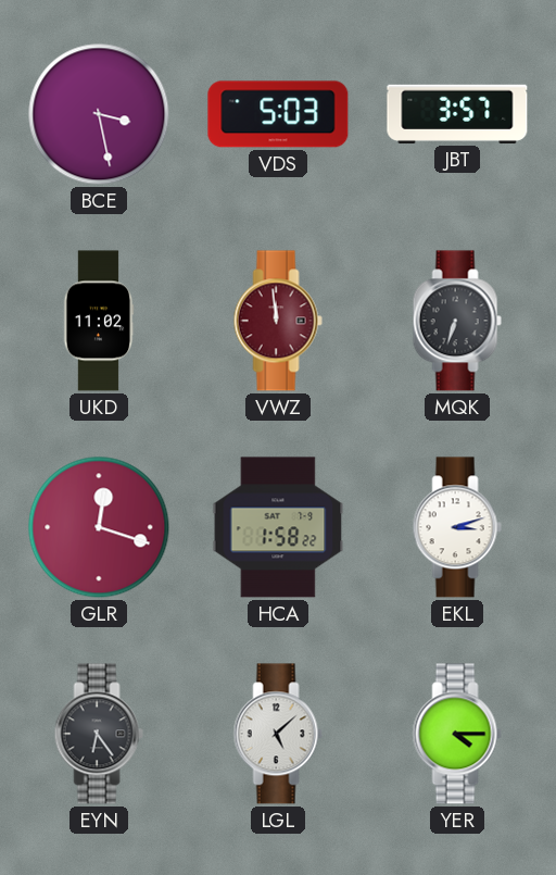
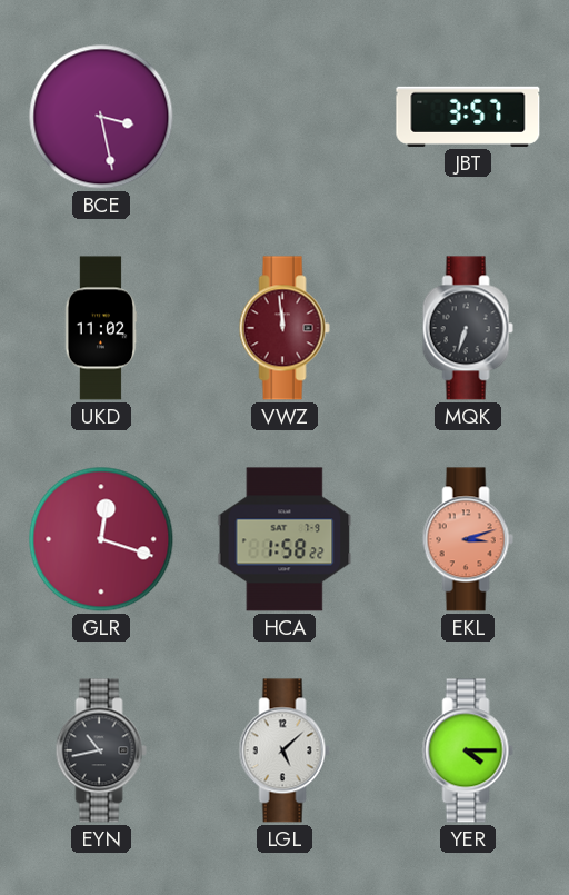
VDS: 5:03 -> none (278, 114)
EKL dial: white -> salmon (468, 539)
EYN: 6:24 -> 10:43 (101, 750)
